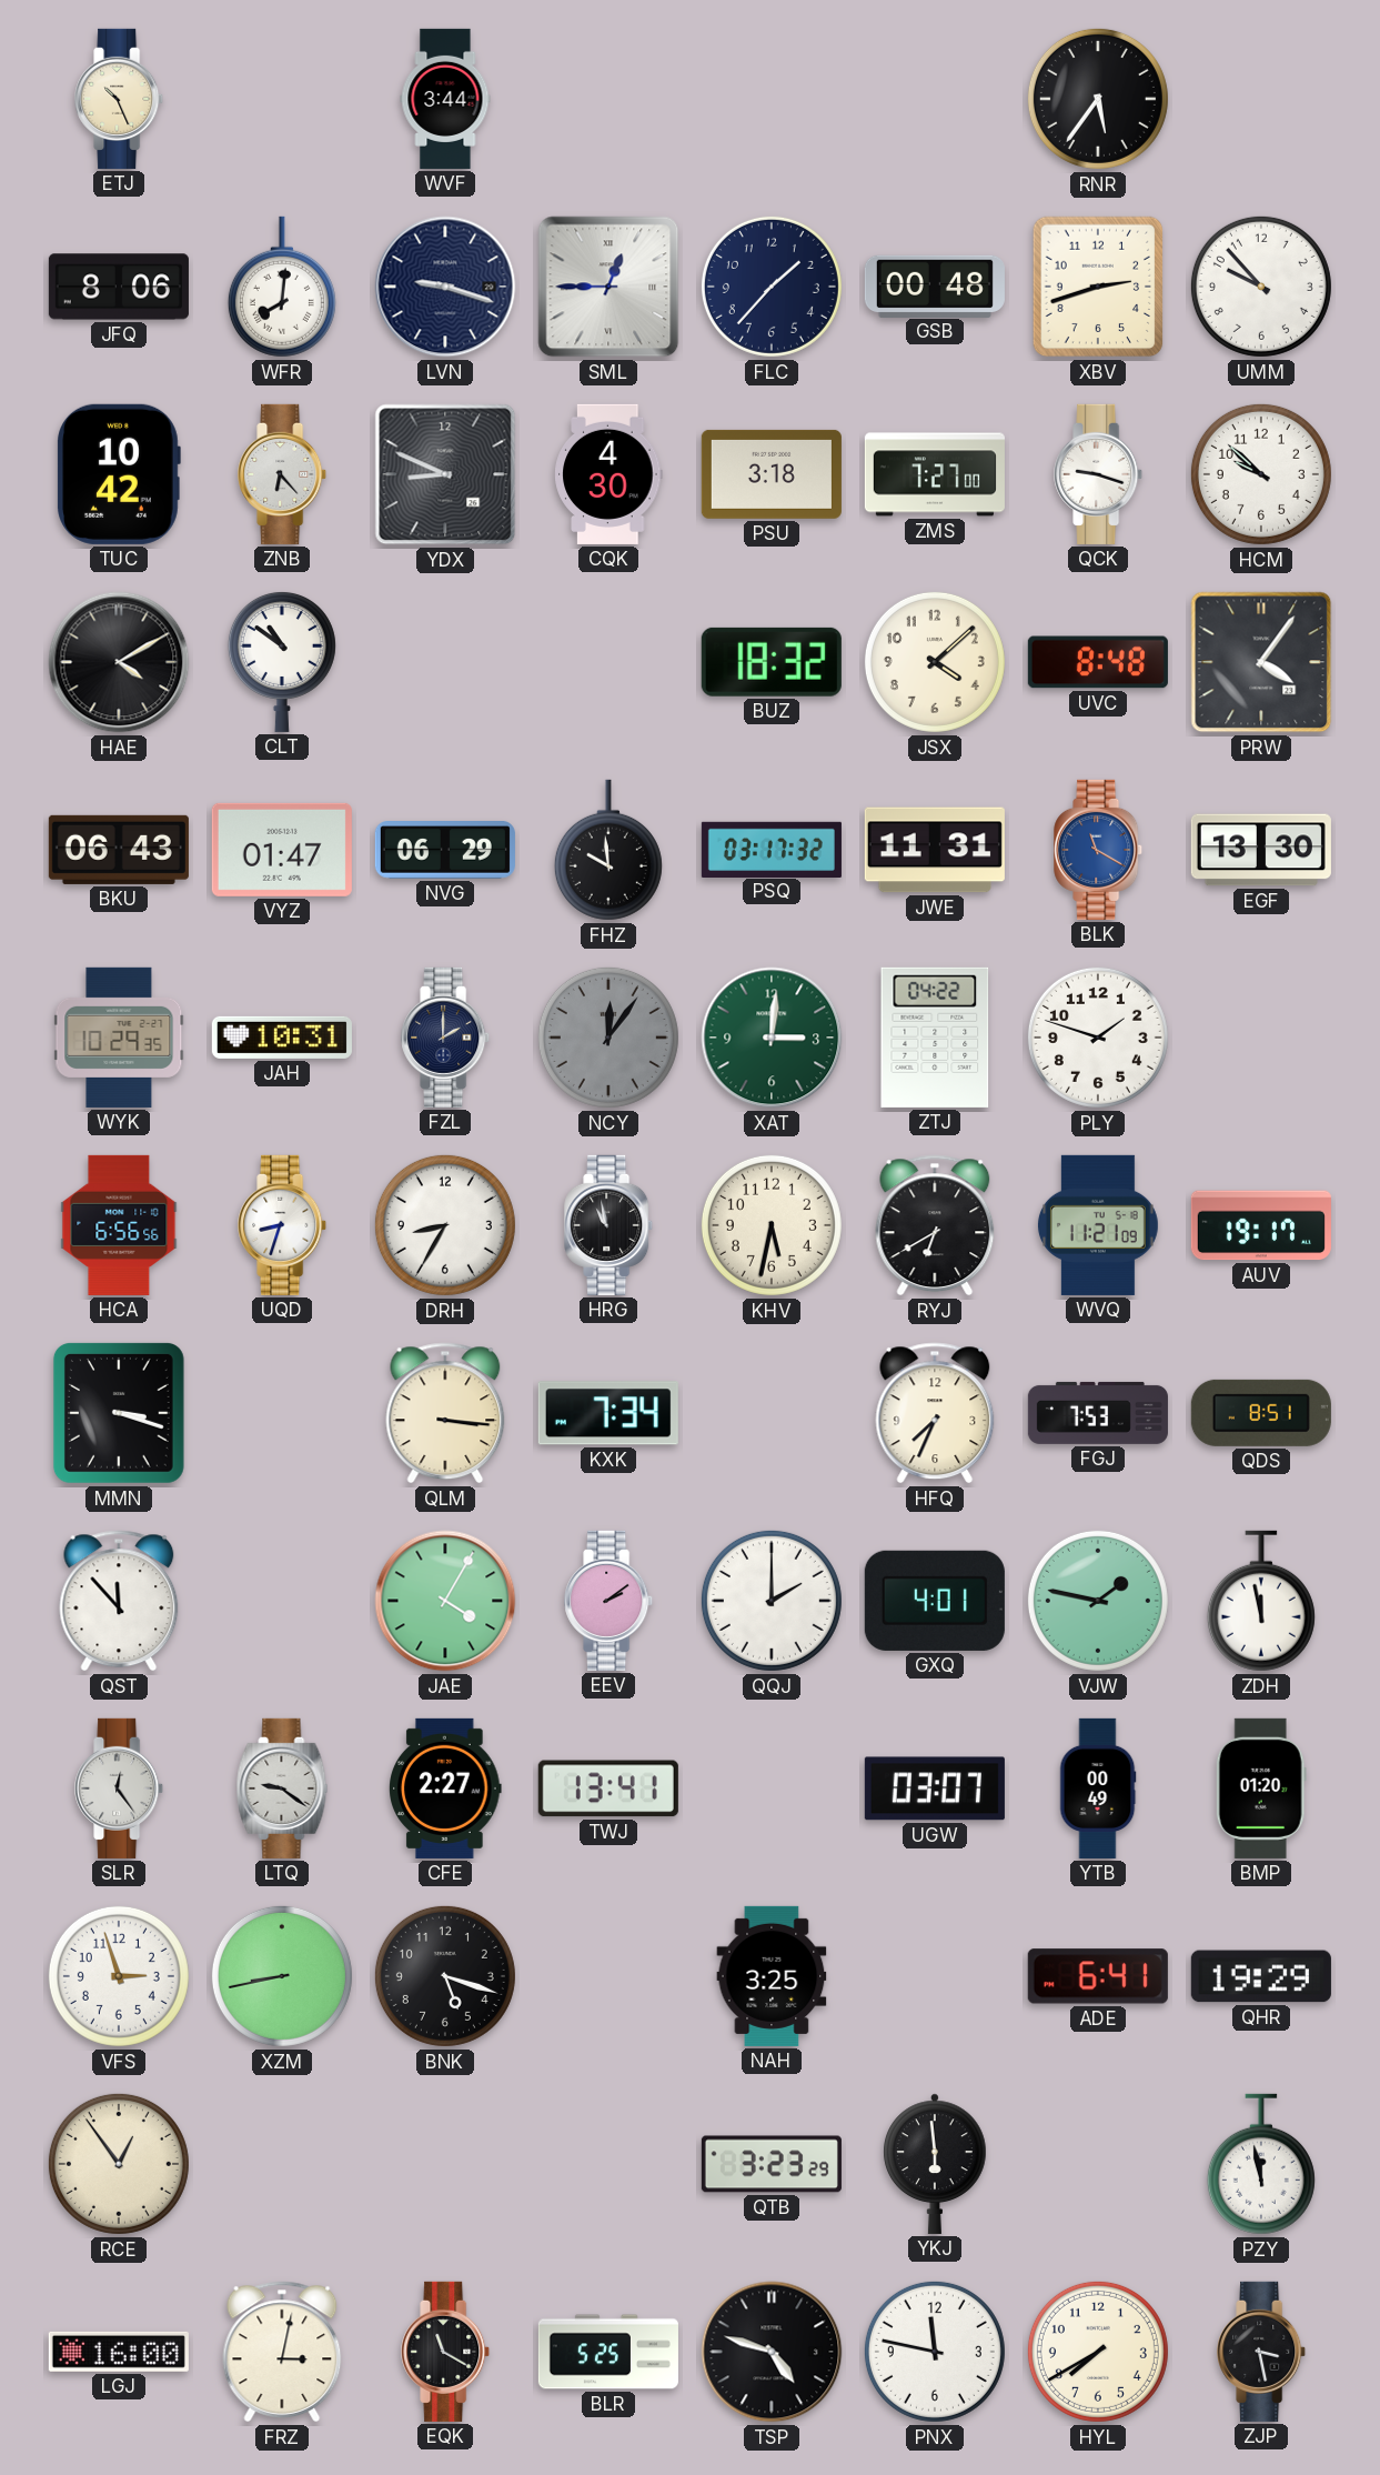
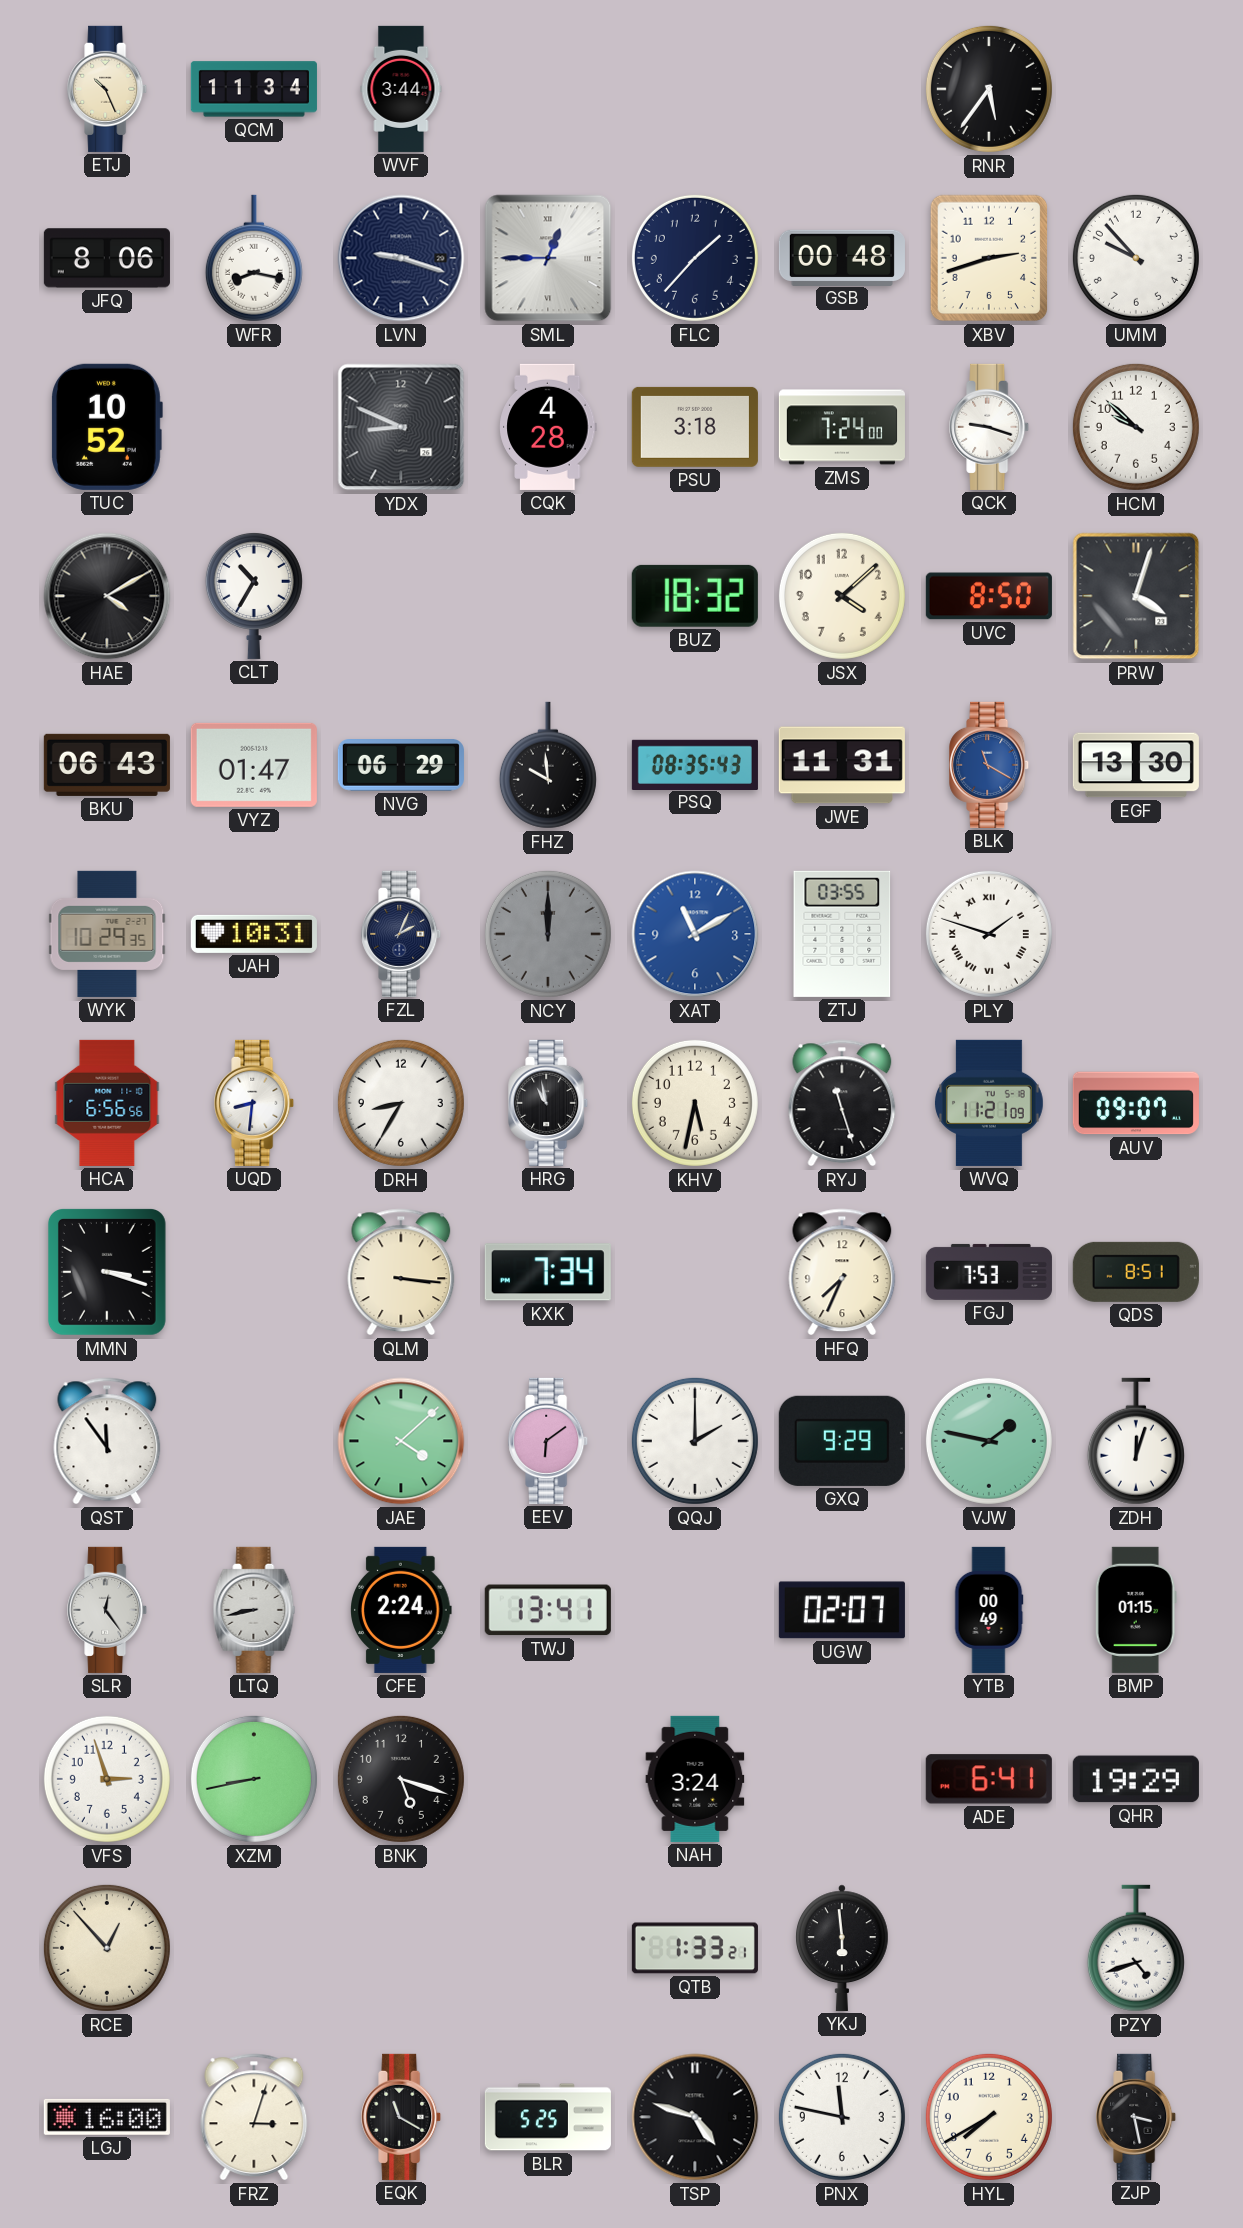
QCM: none -> 11:34 (254, 89)
WFR: 8:01 -> 8:17 (254, 258)
TUC: 10:42 -> 10:52 (107, 427)
ZNB: 6:23 -> none (283, 474)
CQK: 4:30 -> 4:28 (548, 427)
ZMS: 7:27 -> 7:24 (842, 427)
CLT: 10:51 -> 10:35 (254, 595)
UVC: 8:48 -> 8:50 (989, 596)
PRW: 4:06 -> 4:03 (1136, 596)
PSQ: 03:17 -> 08:35 (695, 764)
FZL: 2:00 -> 2:04 (402, 934)
NCY: 12:06 -> 12:00 (548, 934)
XAT: 3:01 -> 11:10 (695, 934)
XAT dial: green -> blue (695, 934)
ZTJ: 04:22 -> 03:55 (842, 934)
PLY numerals: Arabic -> Roman (989, 934)
UQD: 8:33 -> 8:31 (255, 1103)
RYJ: 6:40 -> 11:27 (842, 1103)
AUV: 19:17 -> 09:07 (1136, 1103)
QST: 11:53 -> 11:54 (107, 1441)
JAE: 4:05 -> 4:08 (401, 1441)
EEV: 2:09 -> 6:09 (549, 1441)
GXQ: 4:01 -> 9:29 (842, 1441)
ZDH: 11:58 -> 12:03 (1136, 1441)
LTQ: 9:21 -> 8:43 (254, 1610)
CFE: 2:27 -> 2:24 (402, 1610)
UGW: 03:07 -> 02:07 (842, 1610)
BMP: 01:20 -> 01:15 (1136, 1610)
NAH: 3:25 -> 3:24 (695, 1779)
RCE: 12:54 -> 12:53 (107, 1948)
QTB: 3:23 -> 1:33 (695, 1948)
PZY: 11:58 -> 4:42 (1136, 1948)
FRZ: 3:02 -> 3:03 (254, 2117)
